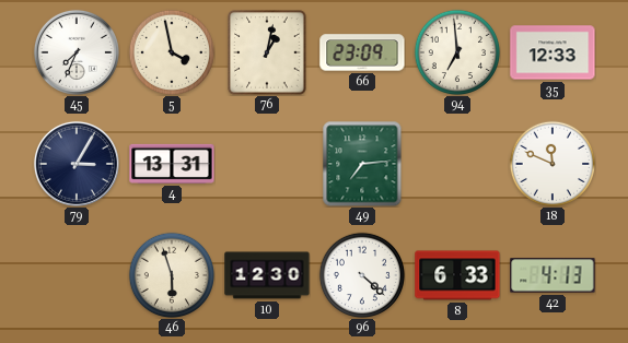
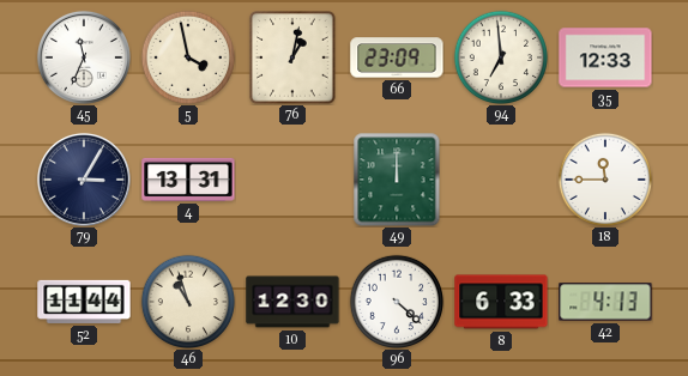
45: 7:34 -> 11:34 (84, 57)
49: 7:14 -> 12:00 (397, 180)
18: 11:49 -> 11:45 (604, 178)
52: none -> 11:44 (84, 302)
46: 5:57 -> 10:57 (187, 301)
